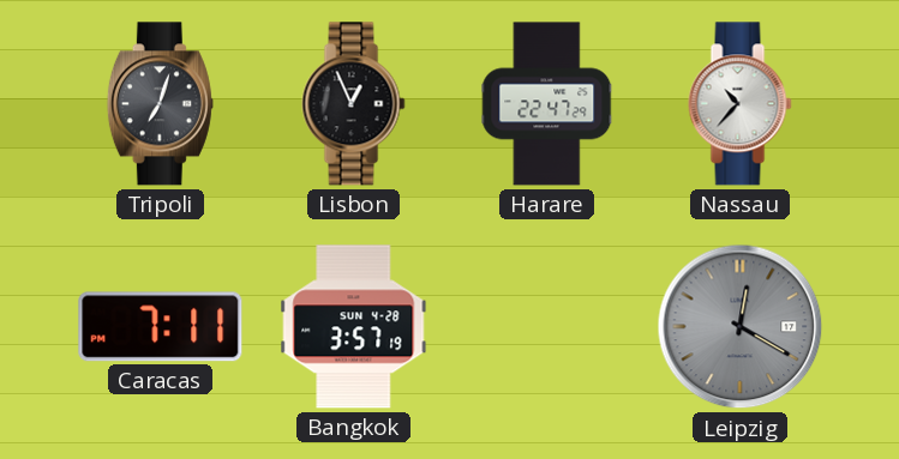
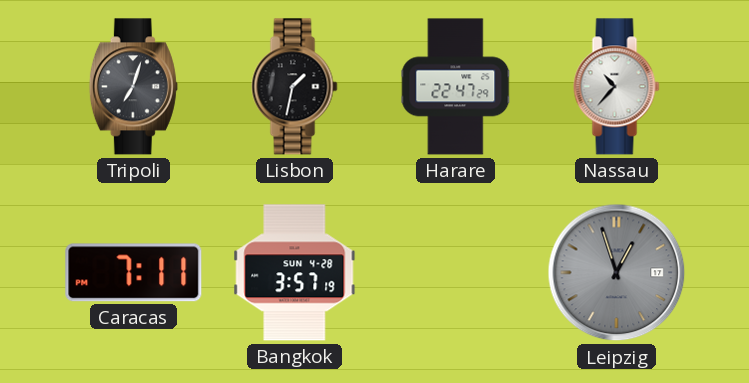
Lisbon: 12:56 -> 1:32 (295, 87)
Leipzig: 12:20 -> 12:57 (617, 273)
